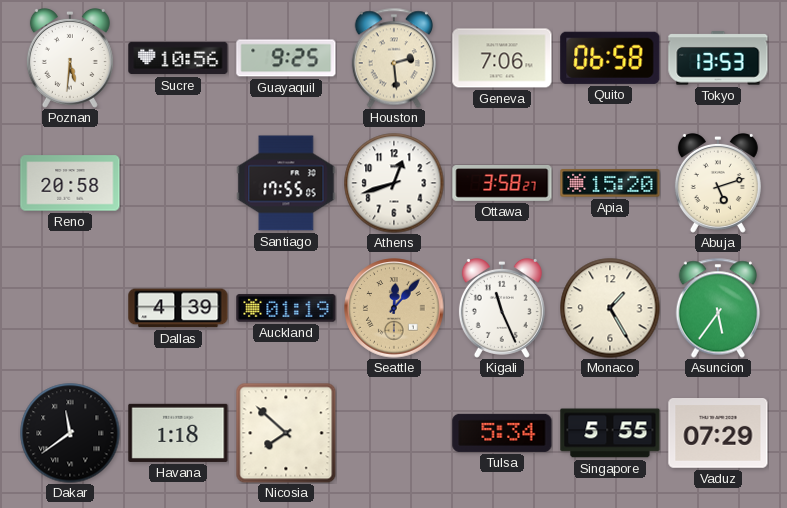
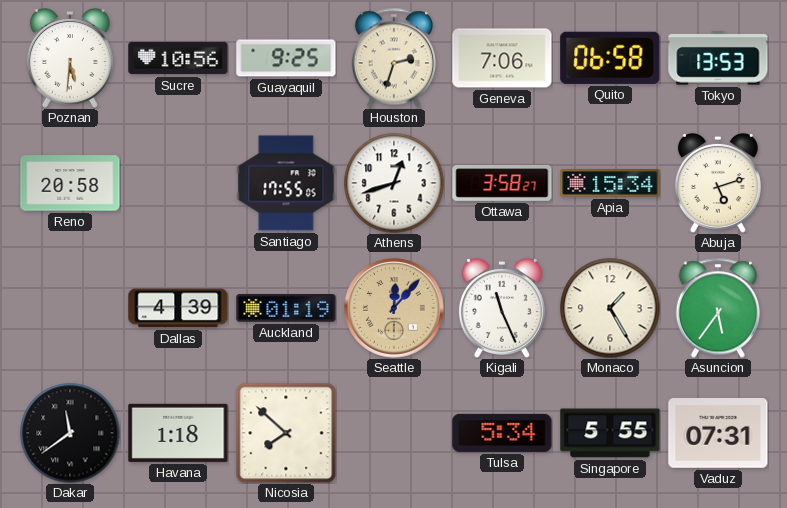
Houston: 2:29 -> 2:33 (393, 58)
Apia: 15:20 -> 15:34 (610, 183)
Vaduz: 07:29 -> 07:31 (718, 434)
